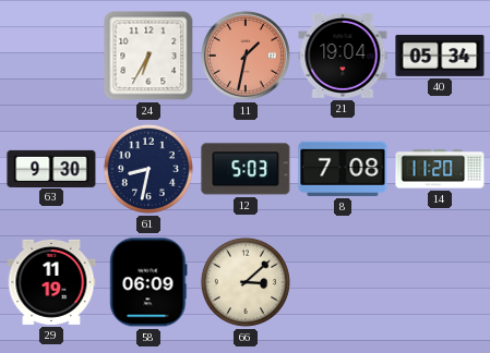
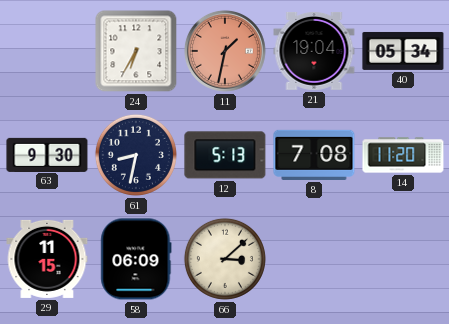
12: 5:03 -> 5:13 (225, 155)
29: 11:19 -> 11:15 (47, 259)
